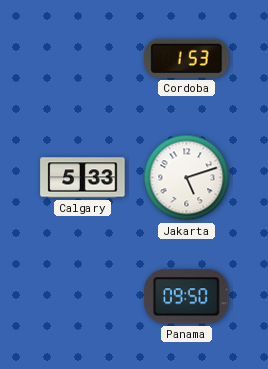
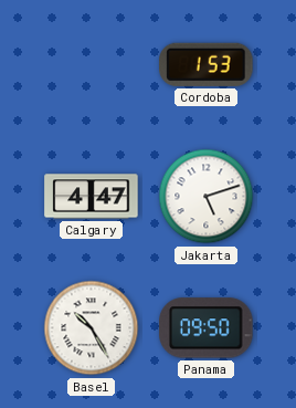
Calgary: 5:33 -> 4:47 (92, 197)
Basel: none -> 10:25 (92, 328)
